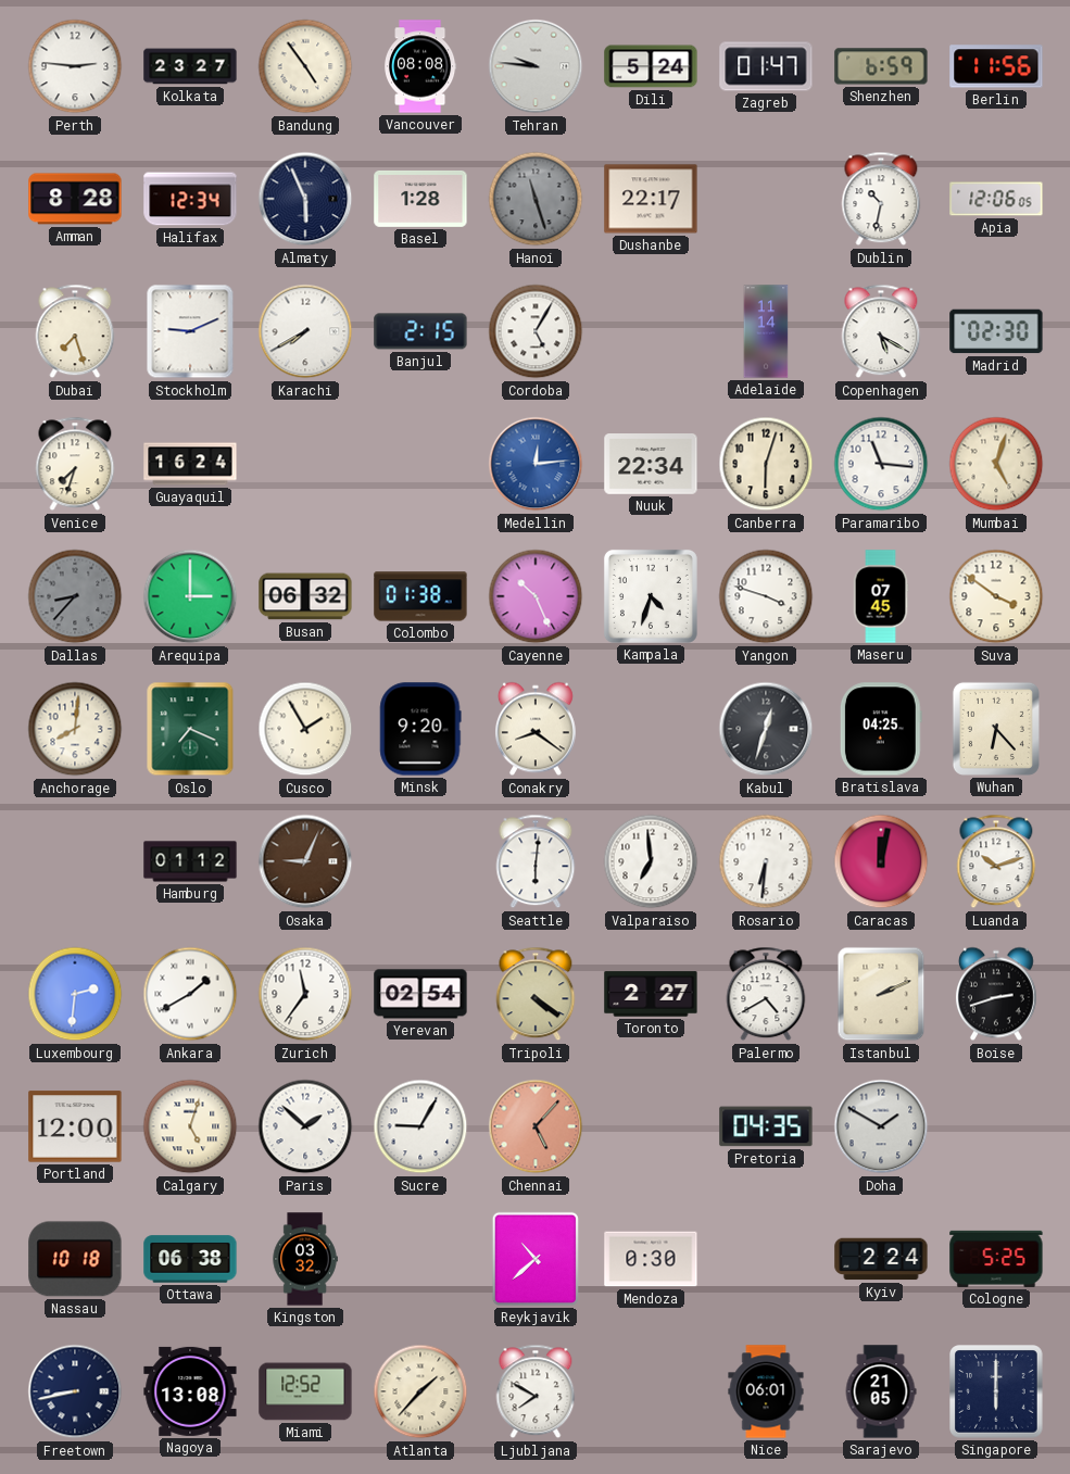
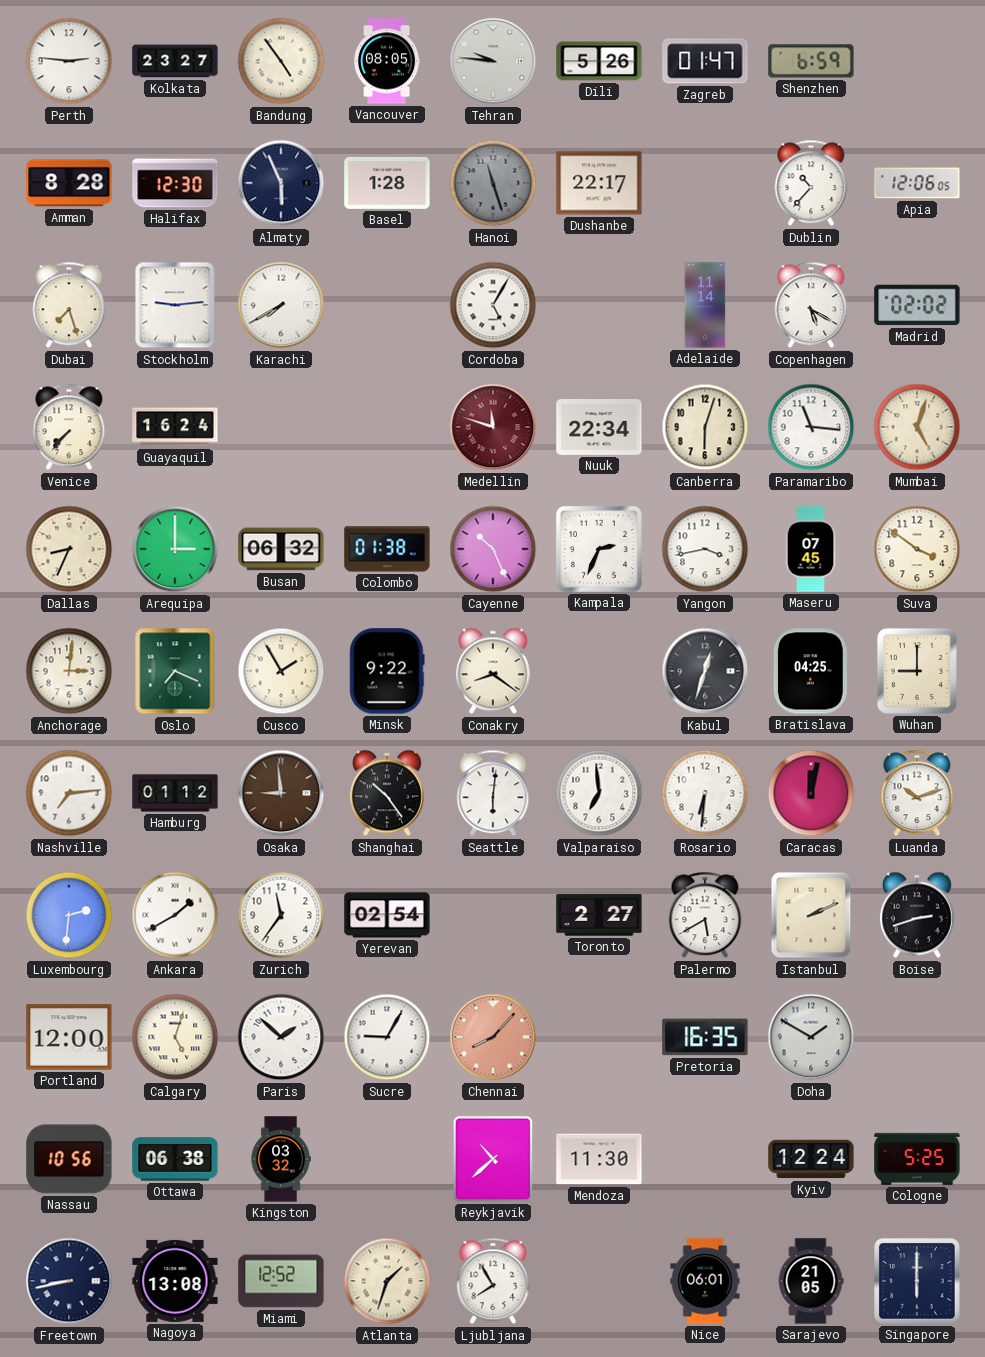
Vancouver: 08:08 -> 08:05 (388, 61)
Dili: 5:24 -> 5:26 (599, 61)
Berlin: 11:56 -> none (996, 66)
Halifax: 12:34 -> 12:30 (175, 183)
Dublin: 10:32 -> 10:37 (811, 183)
Stockholm: 9:11 -> 9:14 (175, 305)
Banjul: 2:15 -> none (420, 331)
Madrid: 02:30 -> 02:02 (917, 305)
Venice: 7:33 -> 7:37 (69, 427)
Medellin: 12:14 -> 11:48 (493, 427)
Medellin dial: blue -> burgundy (493, 427)
Dallas: 8:37 -> 8:34 (69, 549)
Dallas dial: grey -> cream (69, 549)
Kampala: 4:33 -> 2:34 (599, 549)
Yangon: 3:48 -> 3:43 (705, 549)
Anchorage: 8:01 -> 3:01 (69, 671)
Minsk: 9:20 -> 9:22 (387, 671)
Wuhan: 6:23 -> 9:00 (917, 671)
Nashville: none -> 7:14 (69, 793)
Osaka: 9:04 -> 8:59 (281, 793)
Shanghai: none -> 10:24 (387, 793)
Tripoli: 4:21 -> none (536, 994)
Palermo: 4:40 -> 5:40 (705, 915)
Chennai: 5:07 -> 8:07 (493, 1037)
Pretoria: 04:35 -> 16:35 (705, 1037)
Nassau: 10:18 -> 10:56 (69, 1159)
Mendoza: 0:30 -> 11:30 (599, 1159)
Kyiv: 2:24 -> 12:24 (811, 1159)
Atlanta: 1:37 -> 1:33 (387, 1281)
Ljubljana: 7:50 -> 7:55 (493, 1281)
